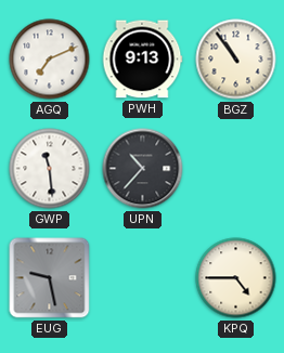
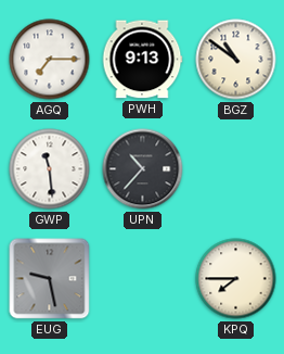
AGQ: 7:11 -> 7:15 (50, 60)
BGZ: 10:54 -> 10:51 (236, 60)
KPQ: 4:45 -> 7:45 (236, 279)
